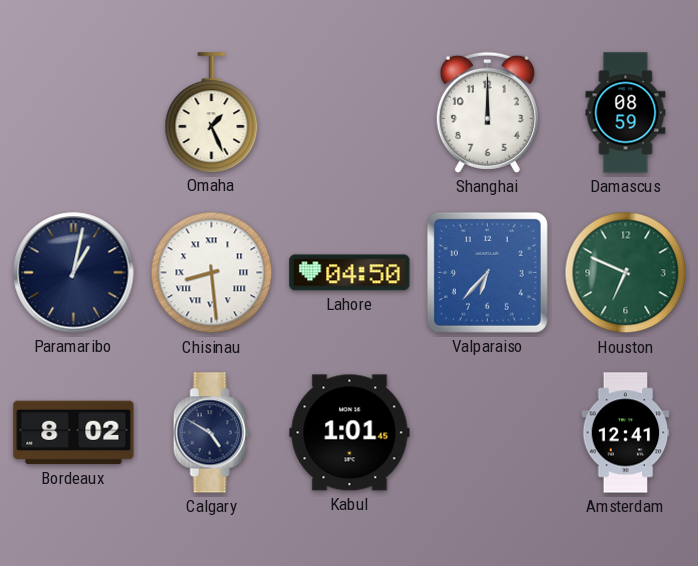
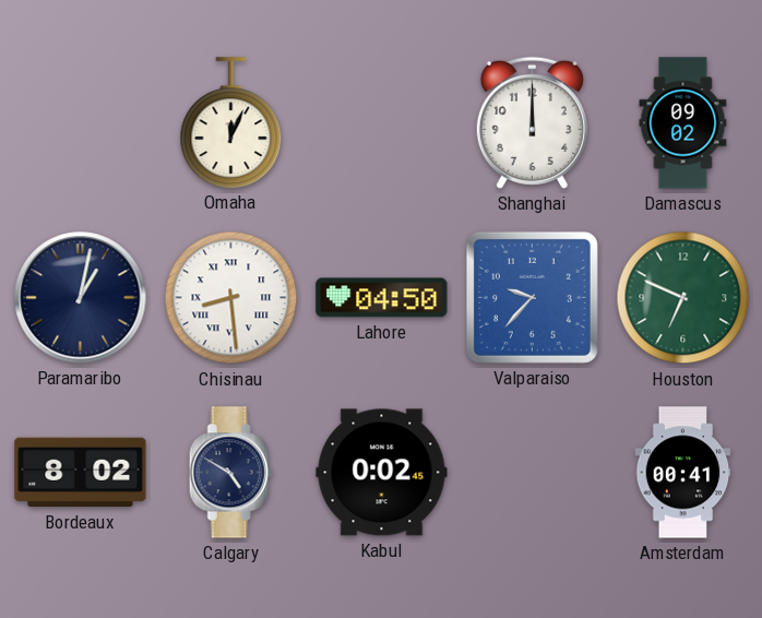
Omaha: 1:26 -> 12:04 (231, 122)
Damascus: 08:59 -> 09:02 (683, 123)
Valparaiso: 6:37 -> 9:37 (532, 297)
Kabul: 1:01 -> 0:02 (382, 473)
Amsterdam: 12:41 -> 00:41 (683, 473)
